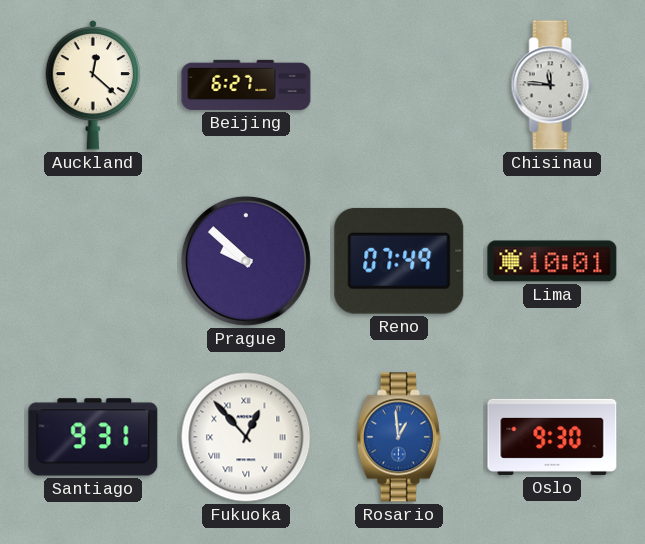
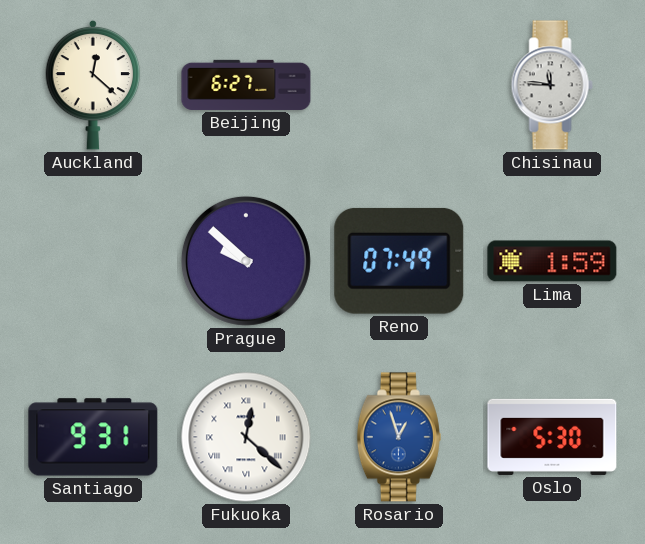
Lima: 10:01 -> 1:59 (552, 261)
Fukuoka: 12:53 -> 12:22 (246, 437)
Rosario: 12:59 -> 12:57 (399, 437)
Oslo: 9:30 -> 5:30 (552, 437)
